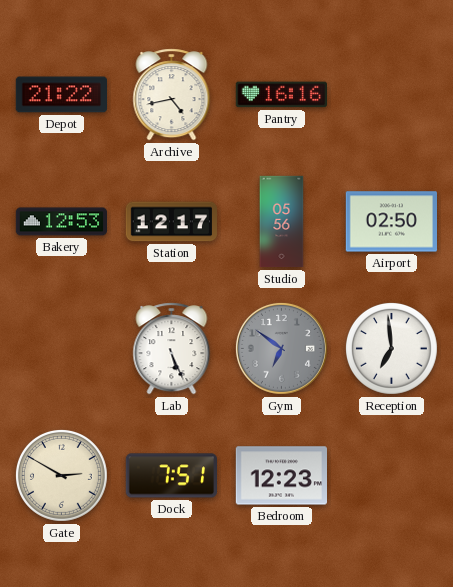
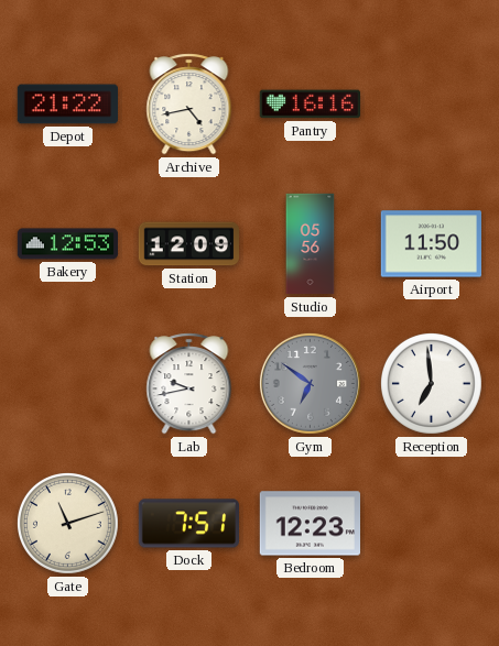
Station: 12:17 -> 12:09 (188, 244)
Airport: 02:50 -> 11:50 (431, 244)
Lab: 5:26 -> 9:43 (189, 384)
Gate: 2:50 -> 11:12 (67, 523)
